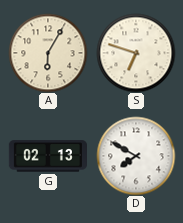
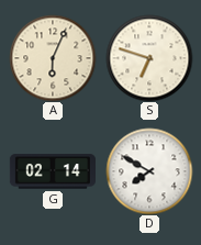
A: 6:05 -> 6:04 (53, 58)
G: 02:13 -> 02:14 (52, 171)
